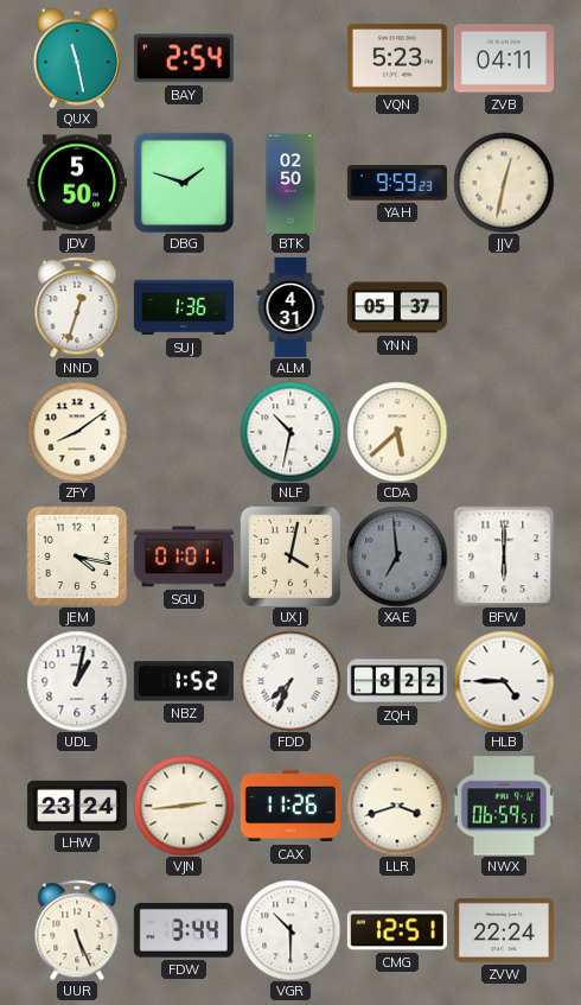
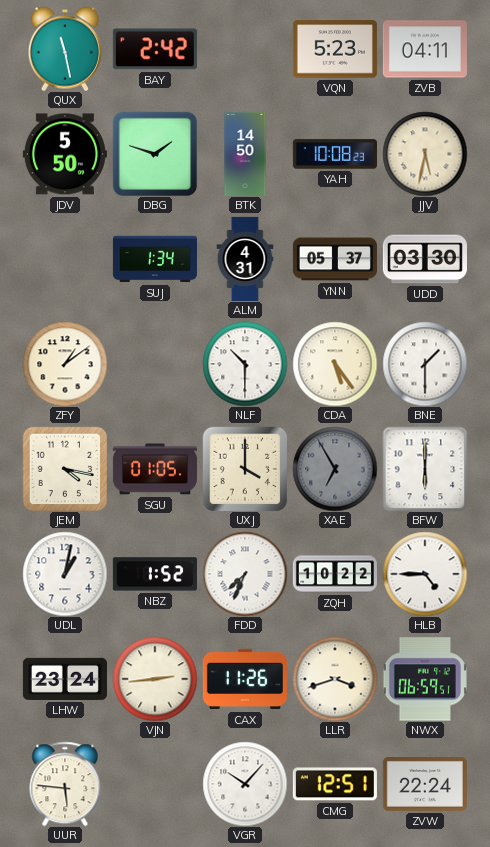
BAY: 2:54 -> 2:42 (155, 49)
BTK: 02:50 -> 14:50 (245, 154)
YAH: 9:59 -> 10:08 (335, 154)
JJV: 12:32 -> 5:32 (425, 154)
NND: 12:33 -> none (77, 307)
SUJ: 1:36 -> 1:34 (155, 259)
UDD: none -> 03:30 (425, 259)
ZFY: 8:09 -> 1:09 (65, 364)
NLF: 10:32 -> 10:30 (245, 364)
CDA: 5:38 -> 5:24 (335, 364)
BNE: none -> 1:30 (425, 364)
SGU: 01:01 -> 01:05 (155, 469)
UXJ: 4:02 -> 4:00 (245, 469)
XAE: 6:59 -> 6:55 (335, 469)
ZQH: 8:22 -> 10:22 (335, 574)
UUR: 5:26 -> 5:46 (65, 784)
FDW: 3:44 -> none (184, 930)
VGR: 10:30 -> 10:07 (245, 784)
